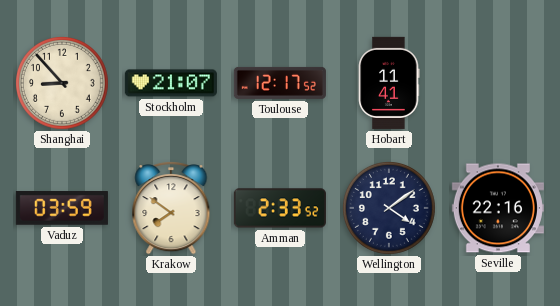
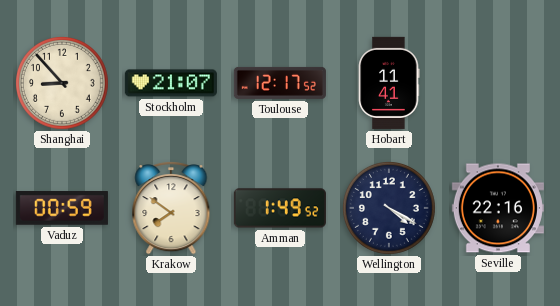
Vaduz: 03:59 -> 00:59 (62, 209)
Amman: 2:33 -> 1:49 (280, 208)
Wellington: 4:09 -> 4:20 (390, 209)
